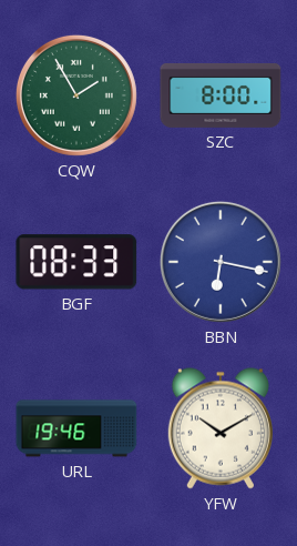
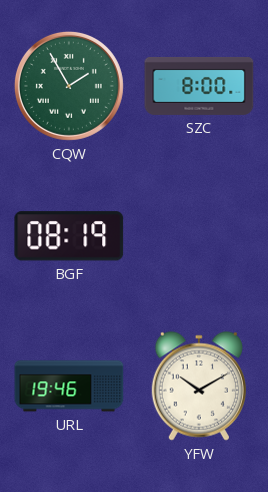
BGF: 08:33 -> 08:19 (69, 236)
BBN: 6:17 -> none (221, 262)
